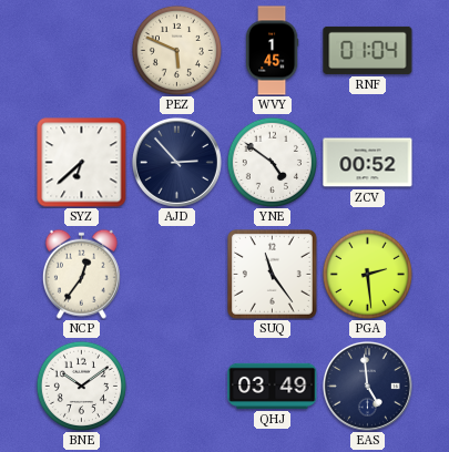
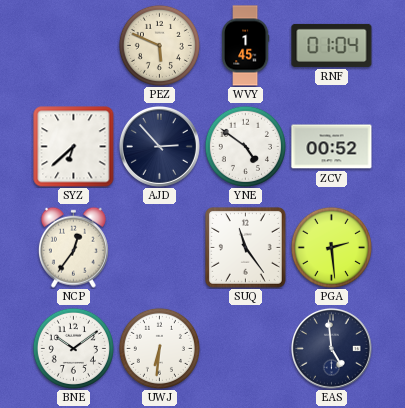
UWJ: none -> 6:31 (159, 348)
QHJ: 03:49 -> none (273, 386)
